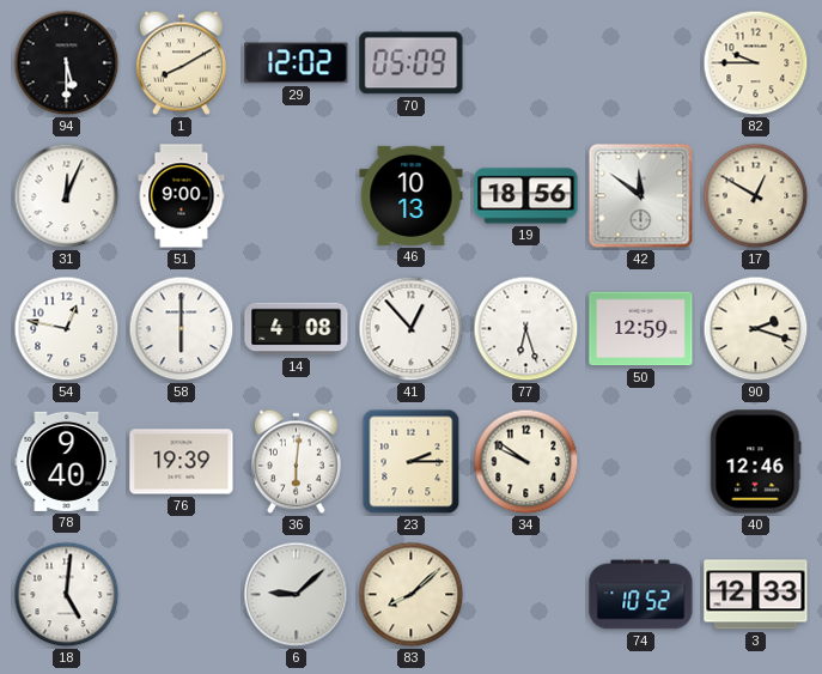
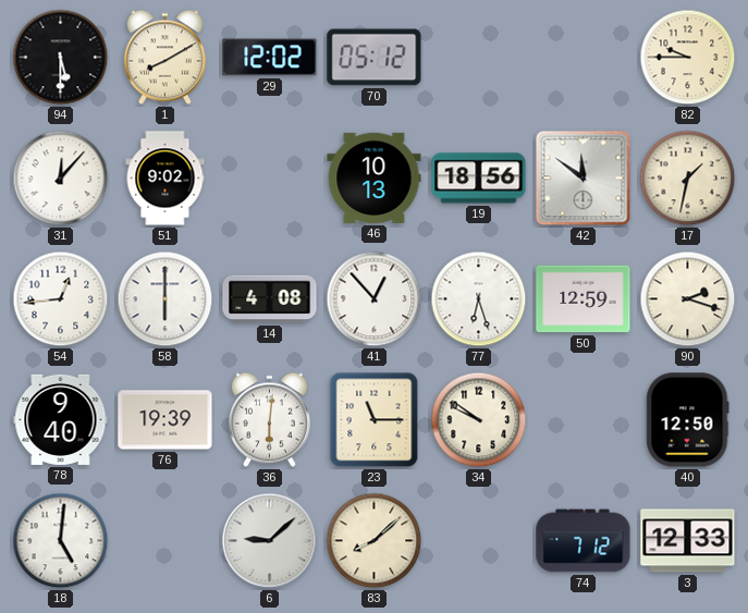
70: 05:09 -> 05:12 (375, 58)
31: 12:04 -> 12:07 (61, 179)
51: 9:00 -> 9:02 (165, 179)
17: 12:50 -> 1:32 (688, 179)
54: 12:47 -> 12:44 (61, 299)
23: 2:15 -> 11:15 (375, 420)
40: 12:46 -> 12:50 (688, 420)
74: 10:52 -> 7:12 (584, 541)
